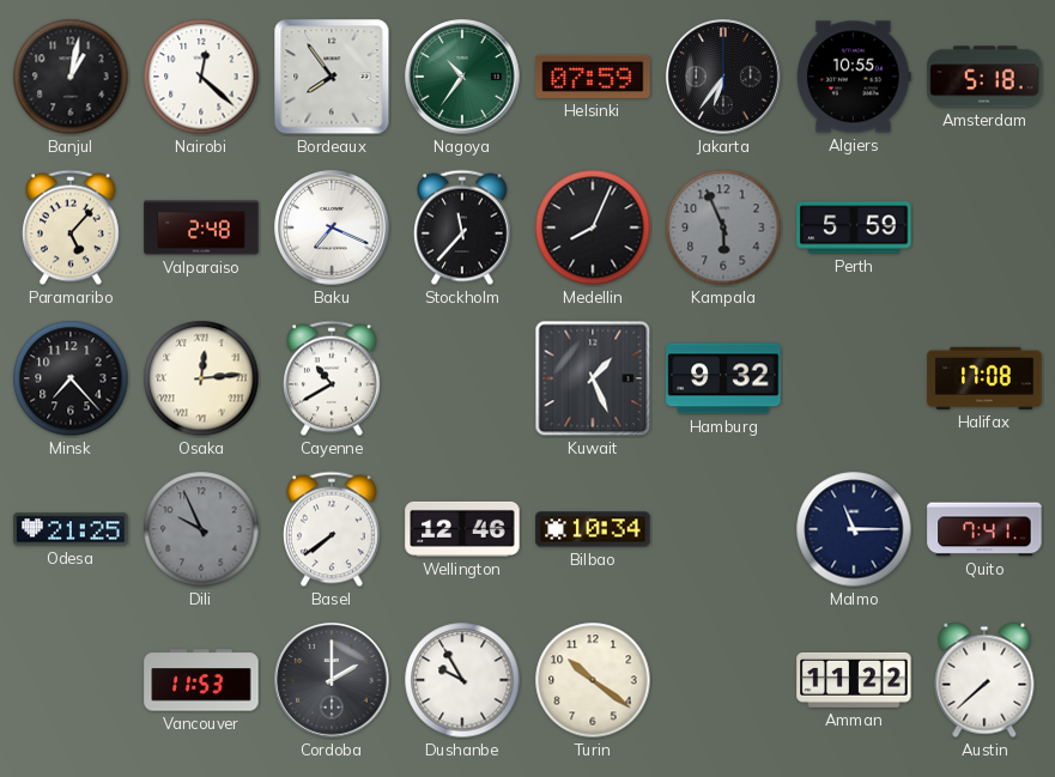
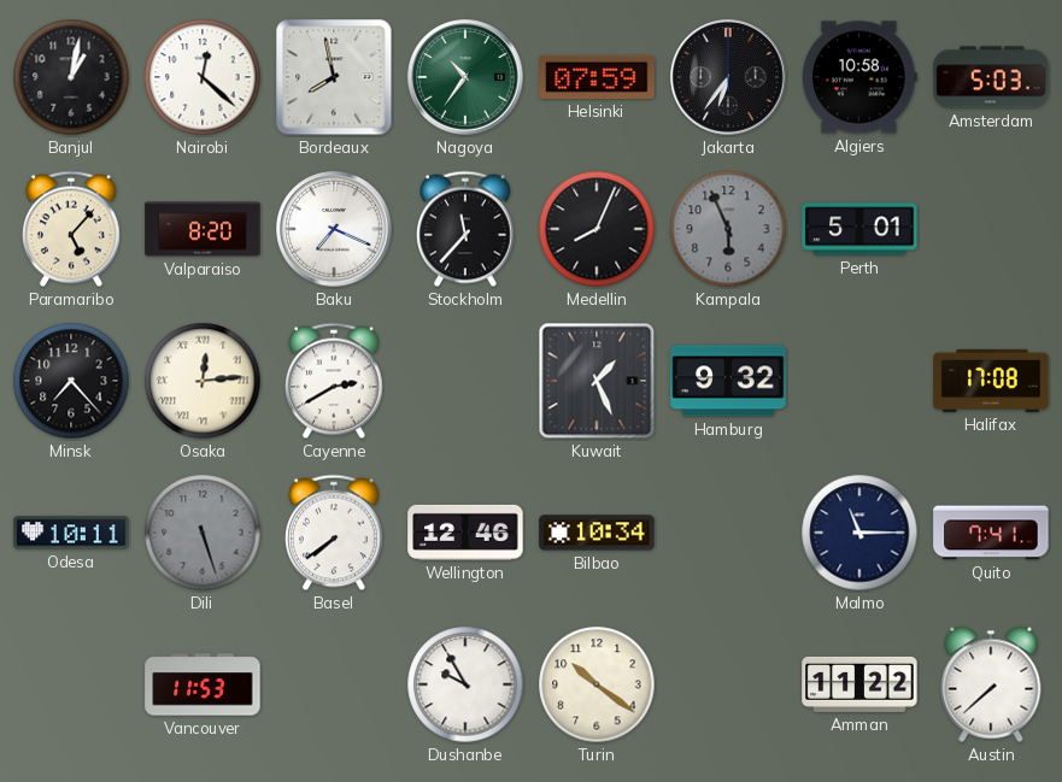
Bordeaux: 7:54 -> 7:58 (334, 77)
Algiers: 10:55 -> 10:58 (859, 77)
Amsterdam: 5:18 -> 5:03 (991, 77)
Valparaiso: 2:48 -> 8:20 (203, 229)
Perth: 5:59 -> 5:01 (859, 229)
Cayenne: 10:40 -> 2:40 (335, 381)
Odesa: 21:25 -> 10:11 (71, 533)
Dili: 9:56 -> 5:27 (203, 533)
Cordoba: 2:00 -> none (332, 680)
